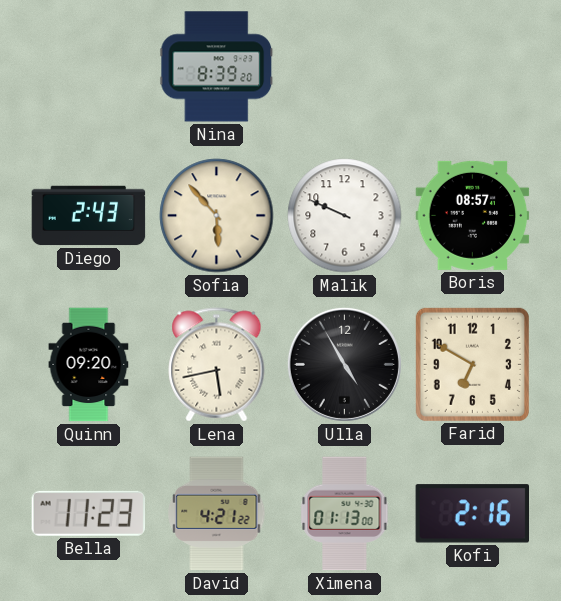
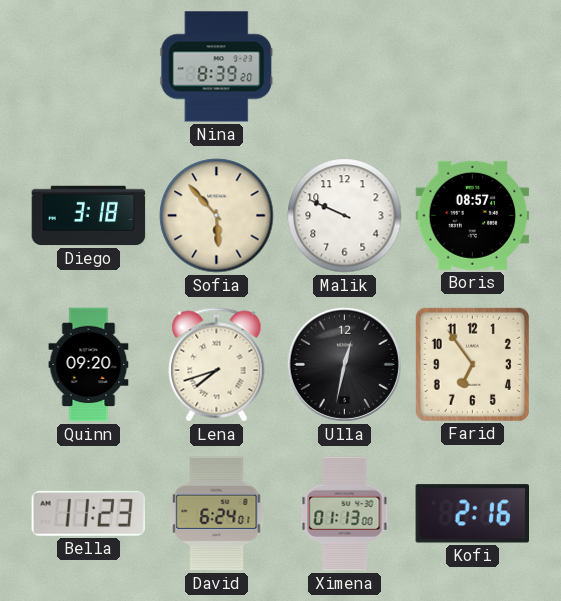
Diego: 2:43 -> 3:18 (89, 216)
Lena: 5:43 -> 7:42 (217, 365)
Ulla: 4:55 -> 12:32 (344, 364)
Farid: 6:50 -> 6:54 (472, 364)
David: 4:21 -> 6:24 (217, 514)
